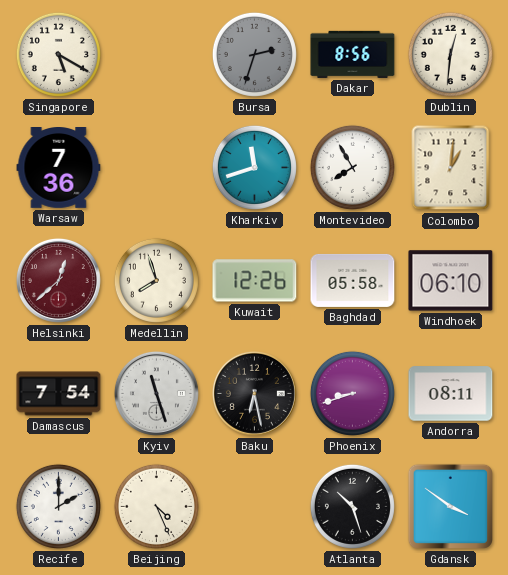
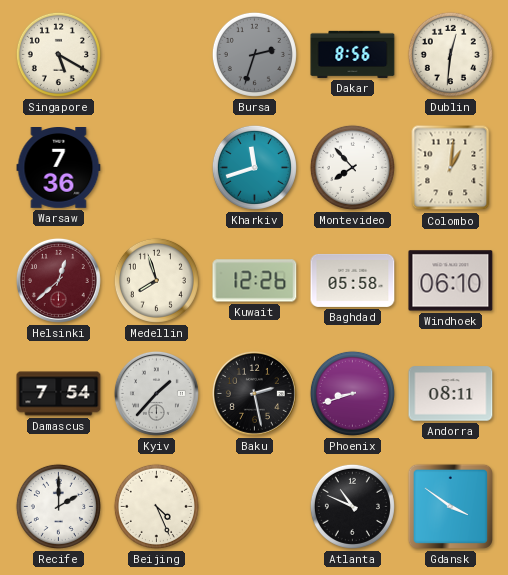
Montevideo: 7:55 -> 7:53 (352, 167)
Kyiv: 11:27 -> 1:37 (156, 393)
Baku: 6:28 -> 2:28 (254, 393)
Atlanta: 10:27 -> 10:49 (352, 506)
